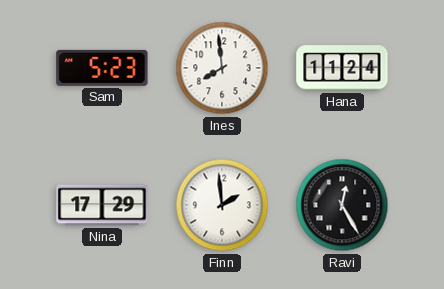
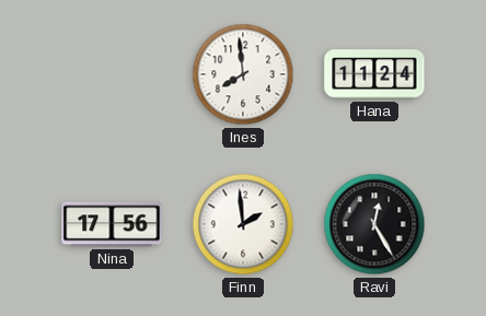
Sam: 5:23 -> none (102, 68)
Nina: 17:29 -> 17:56 (112, 224)
